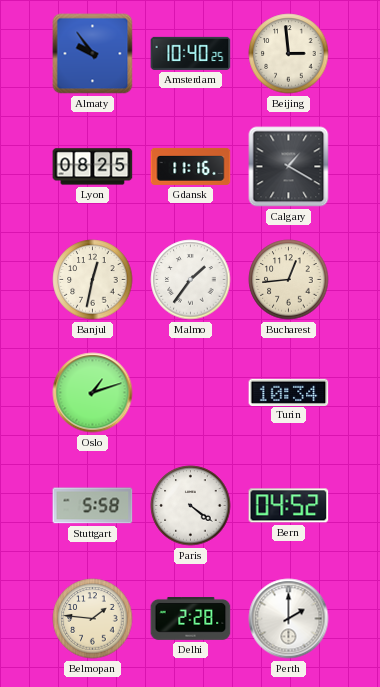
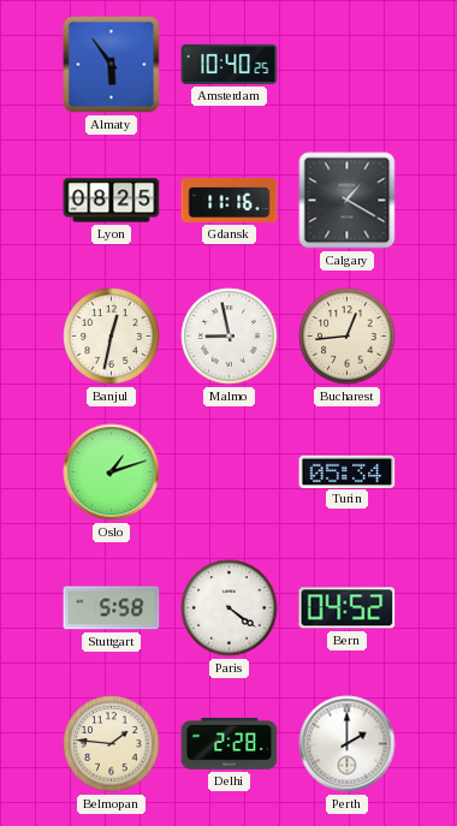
Almaty: 9:54 -> 5:54 (112, 65)
Beijing: 2:59 -> none (289, 54)
Malmo: 1:36 -> 8:58 (230, 337)
Turin: 10:34 -> 05:34 (348, 471)
